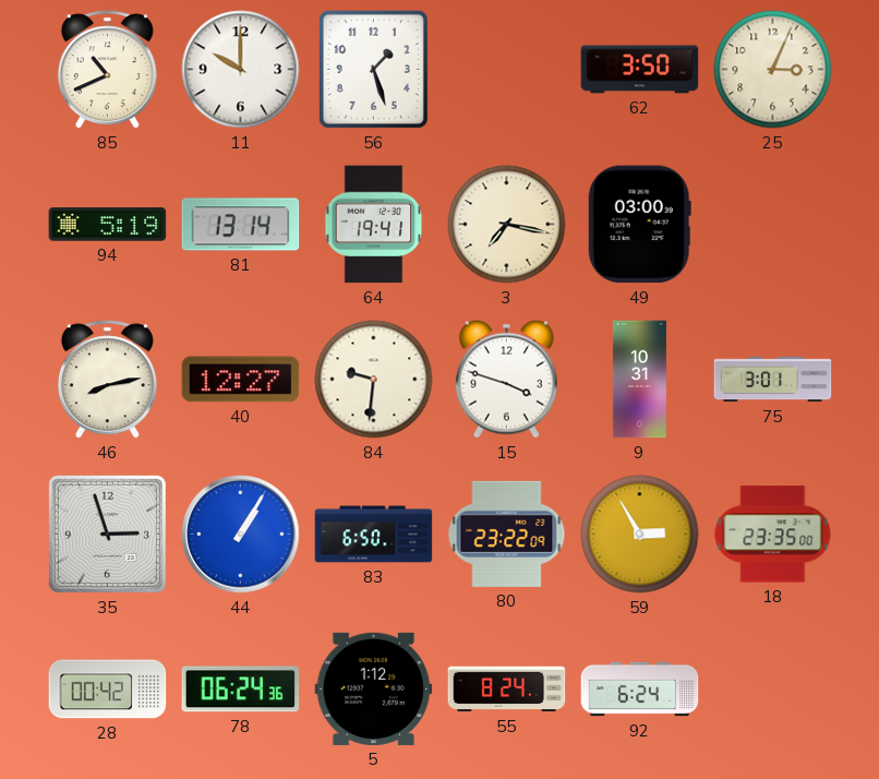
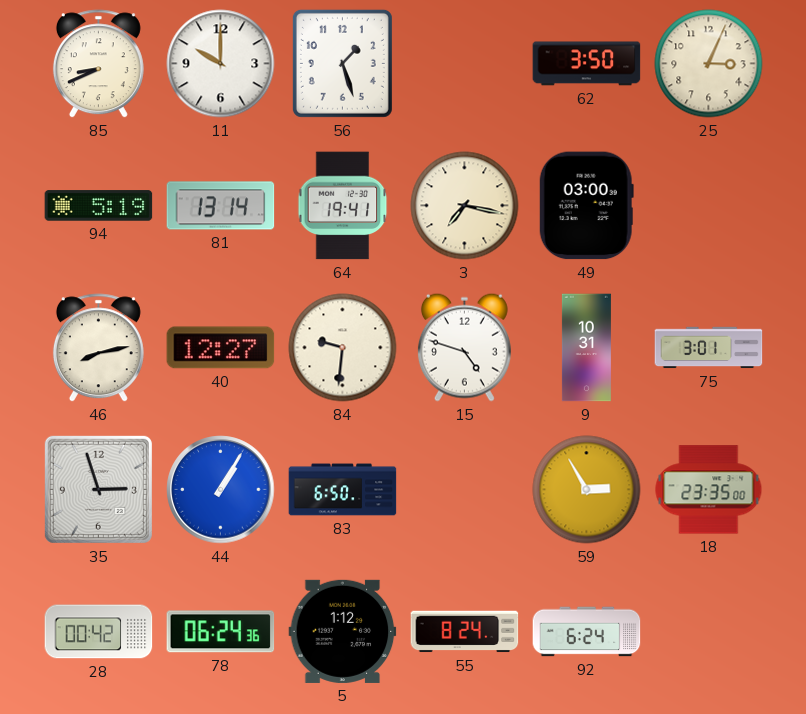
85: 10:41 -> 8:41 (98, 64)
15: 3:48 -> 4:48 (464, 347)
80: 23:22 -> none (507, 534)
